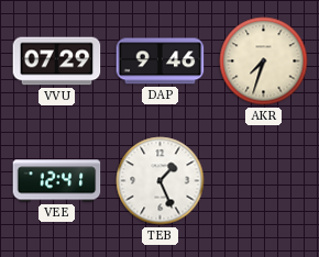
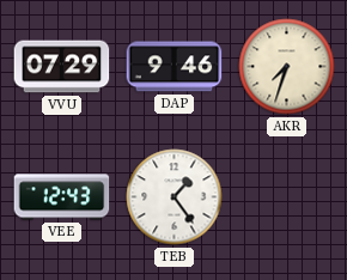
VEE: 12:41 -> 12:43 (62, 197)
TEB: 1:26 -> 1:24 (175, 197)
